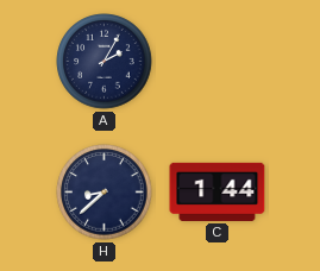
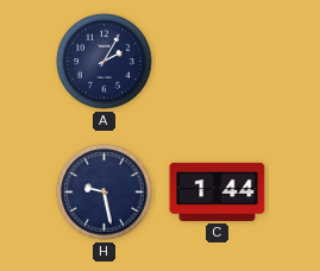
H: 8:38 -> 9:28 (105, 193)
